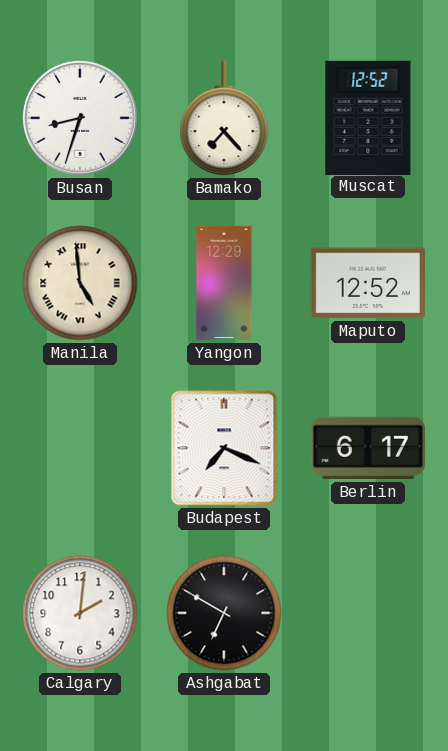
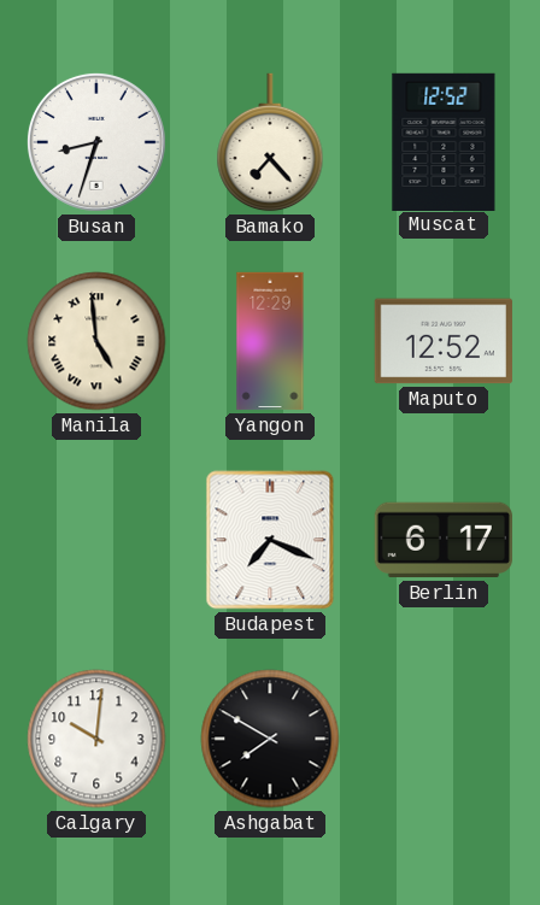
Calgary: 2:01 -> 10:01 (96, 739)
Ashgabat: 6:50 -> 7:50 (270, 739)
